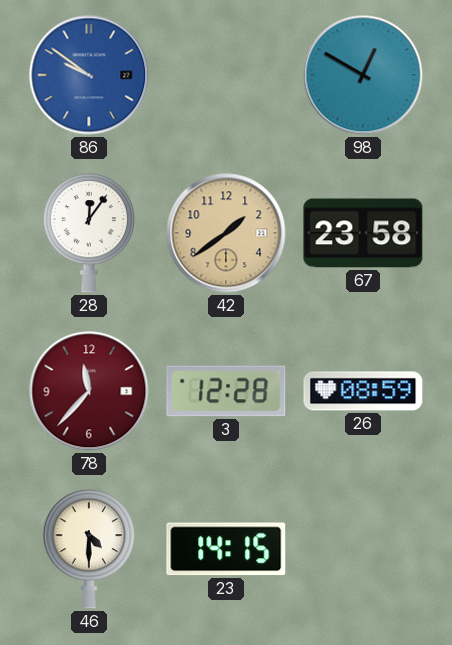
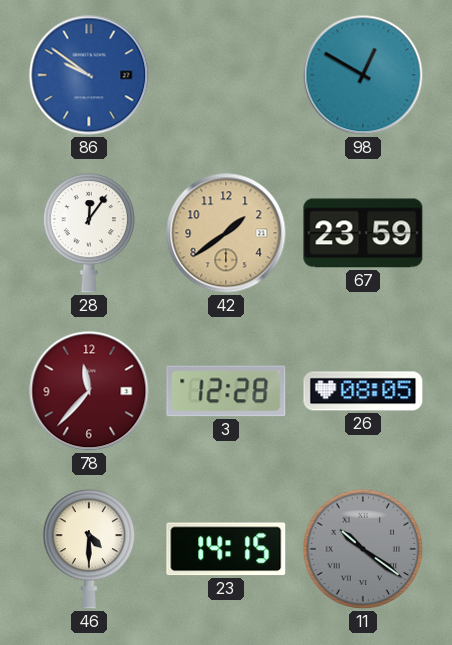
67: 23:58 -> 23:59 (363, 233)
26: 08:59 -> 08:05 (363, 391)
11: none -> 10:21 (363, 549)
